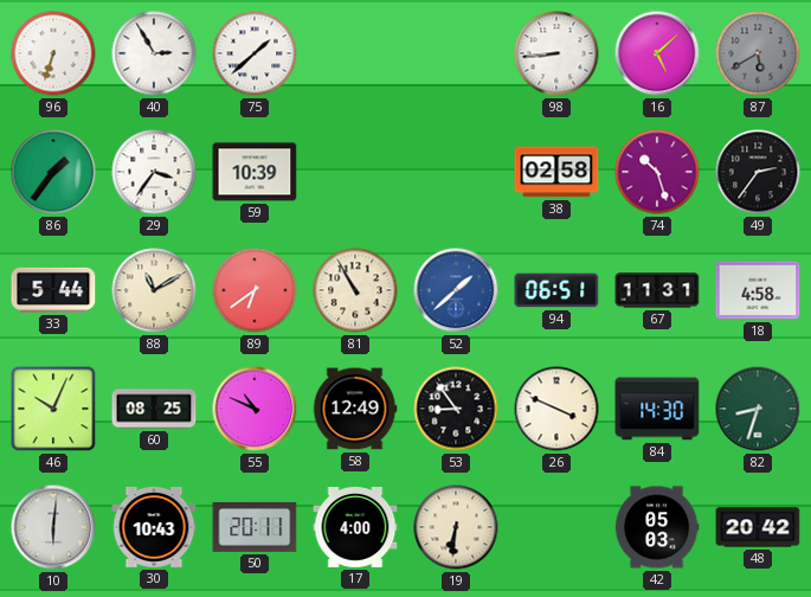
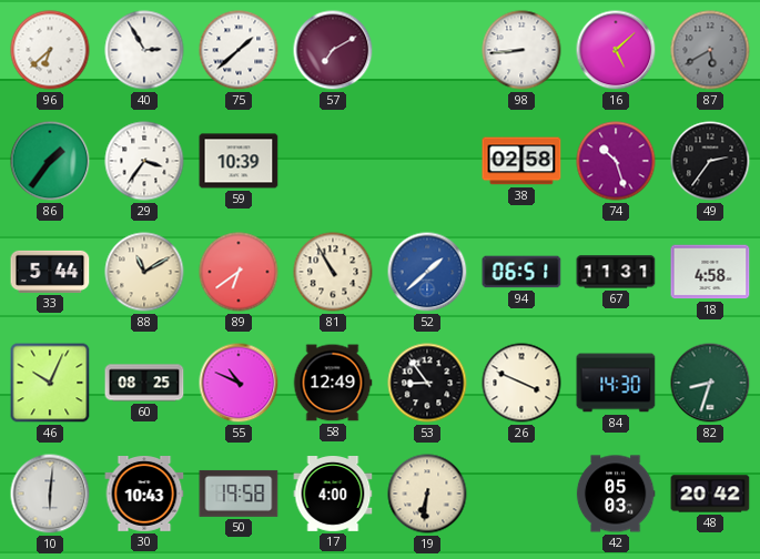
96: 6:33 -> 6:38 (50, 50)
57: none -> 7:10 (333, 50)
50: 20:11 -> 19:58 (239, 494)
